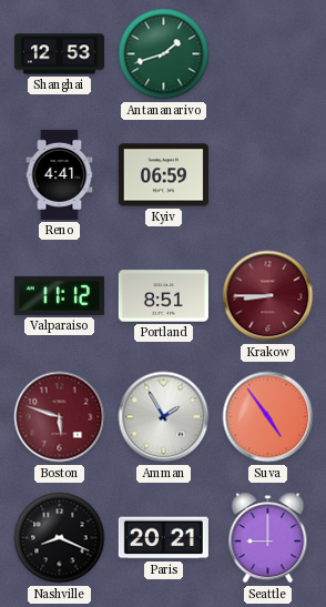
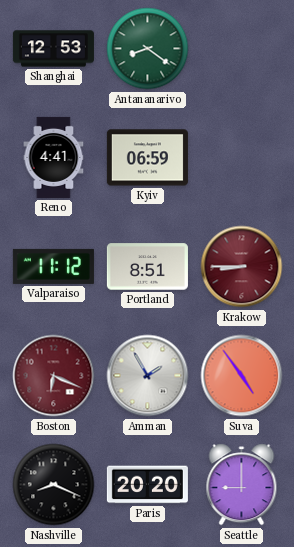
Antananarivo: 1:42 -> 8:21 (148, 49)
Boston: 5:48 -> 6:19 (54, 376)
Paris: 20:21 -> 20:20 (147, 485)
